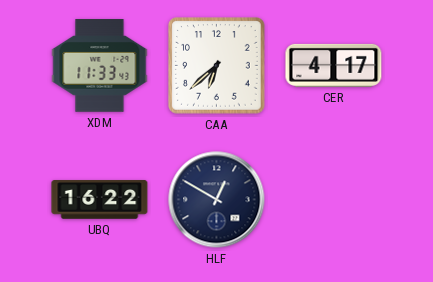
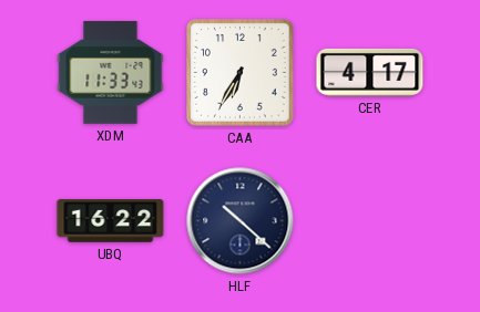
CAA: 6:38 -> 6:35 (241, 73)
HLF: 12:50 -> 10:22 (241, 221)
